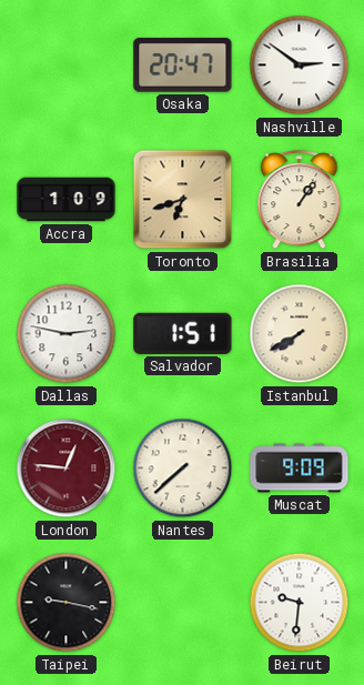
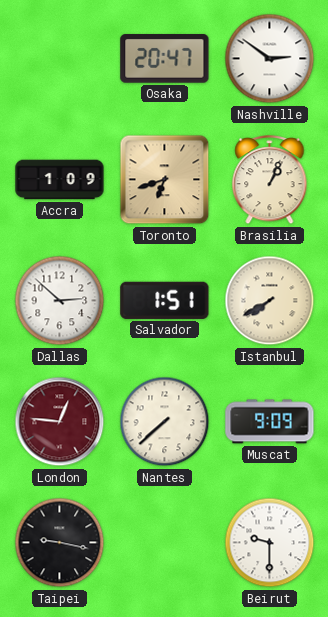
Brasilia: 1:06 -> 1:04 (270, 180)
Dallas: 2:47 -> 2:52 (60, 301)
Beirut: 9:31 -> 9:30 (270, 543)
